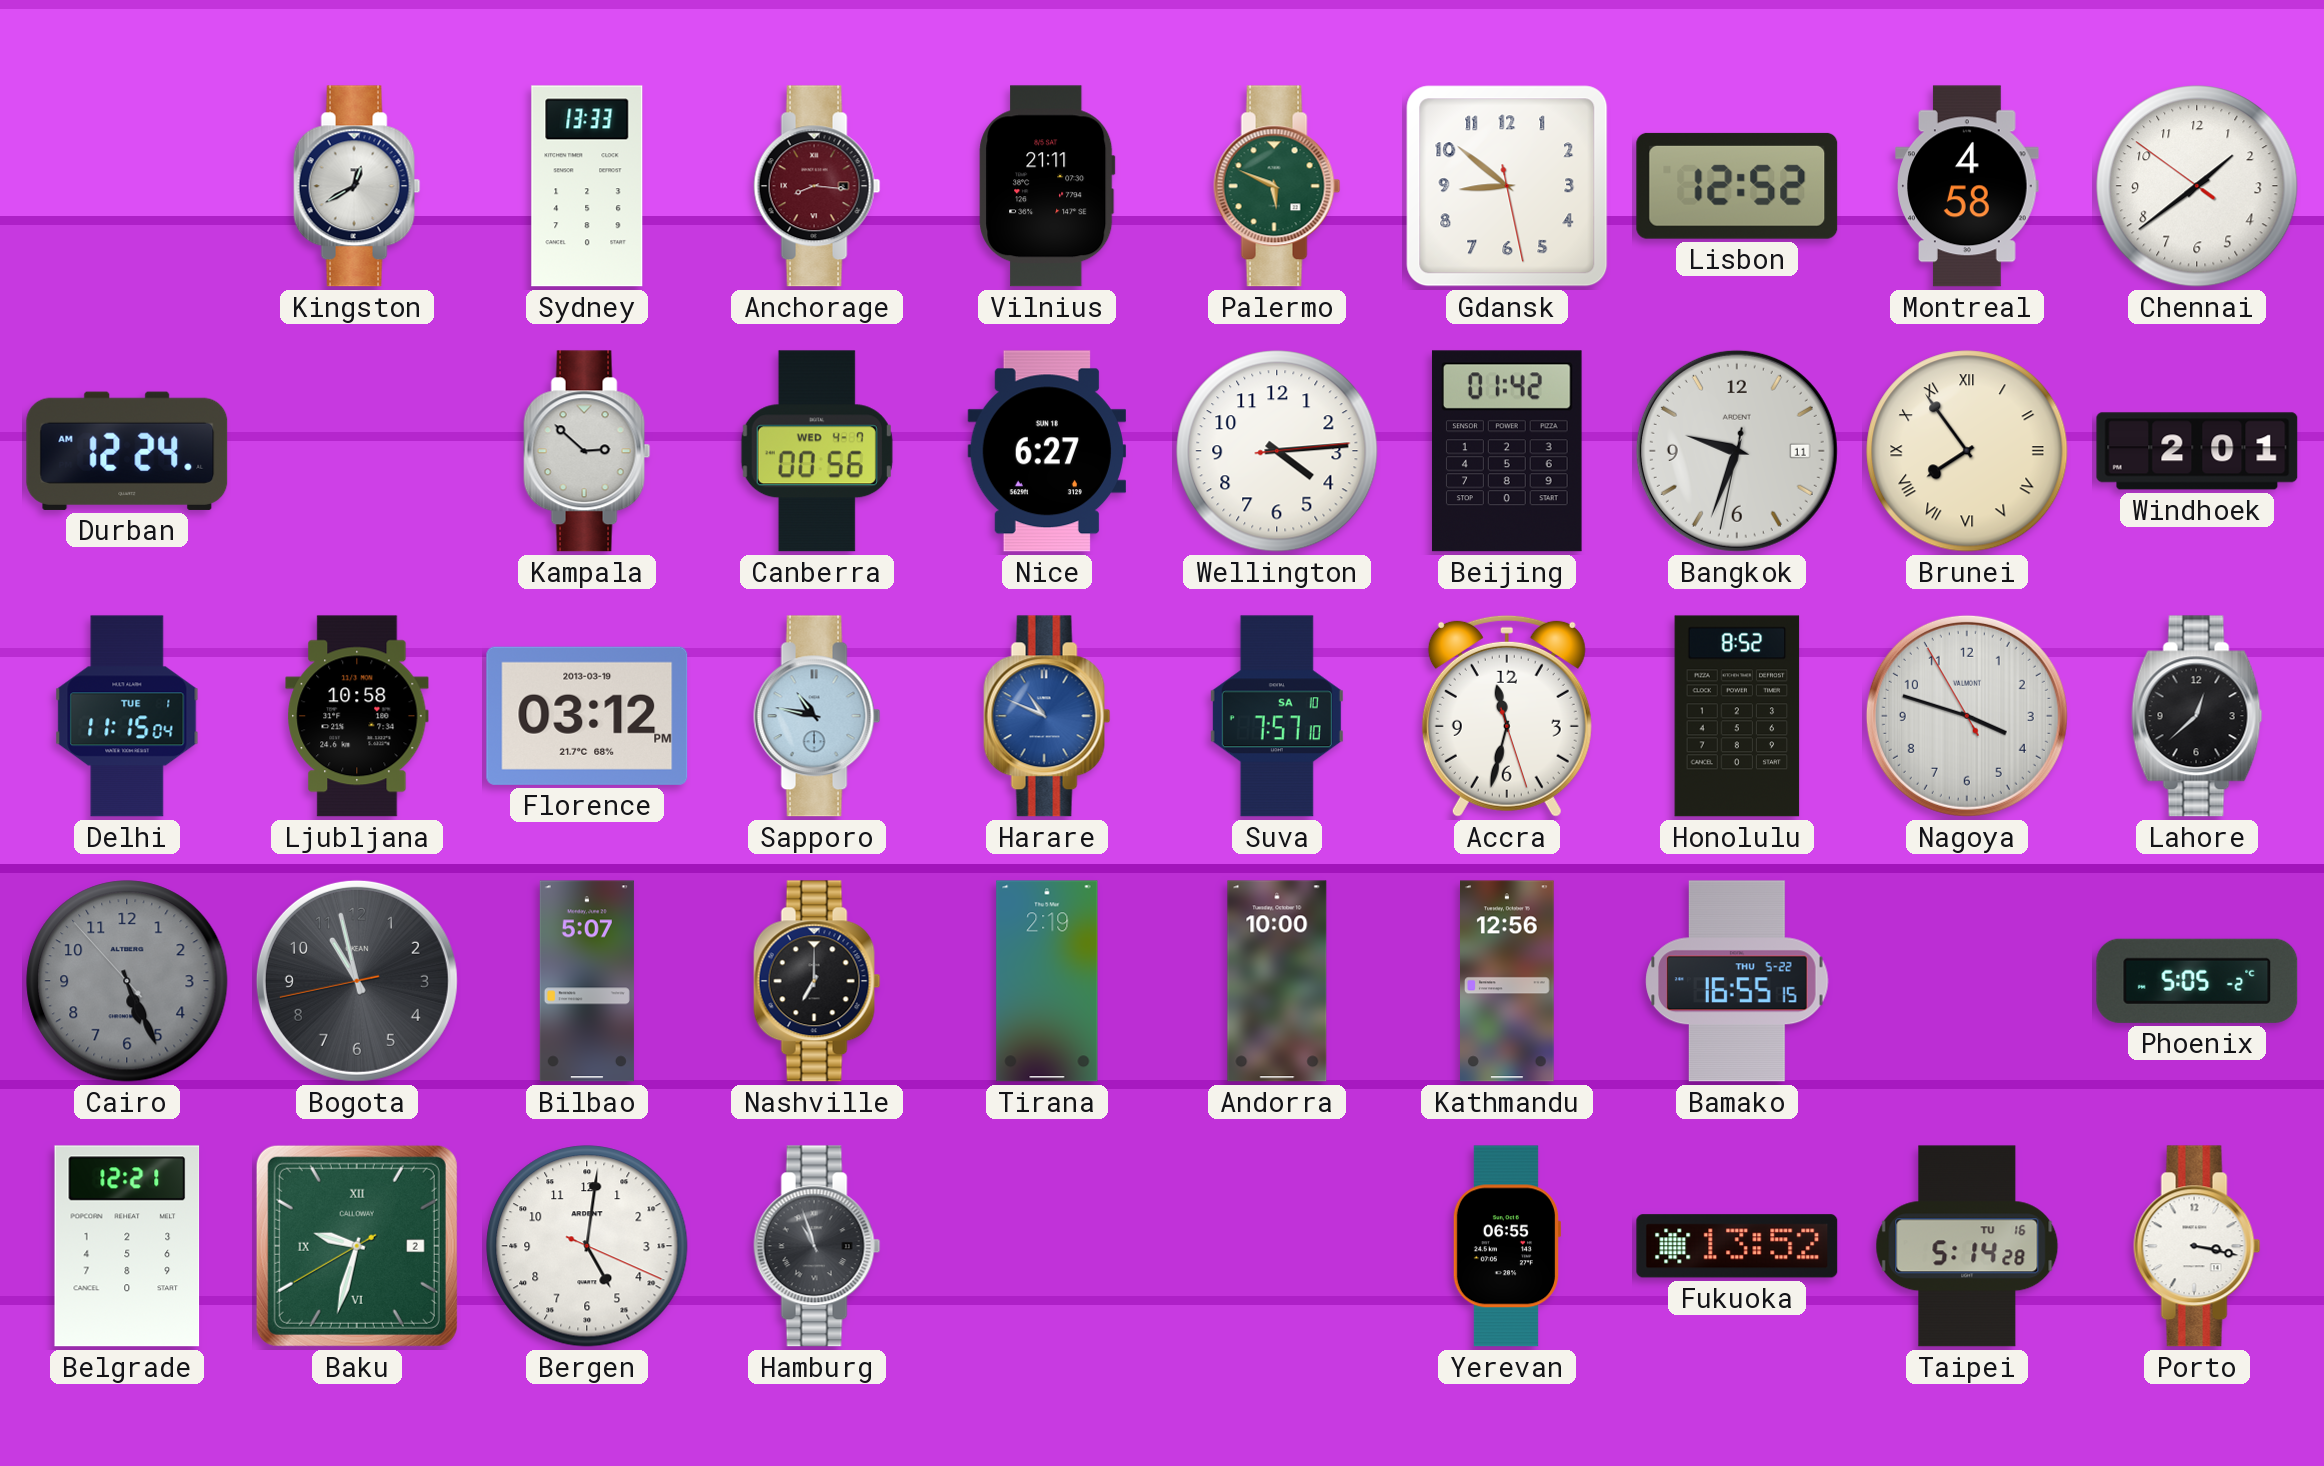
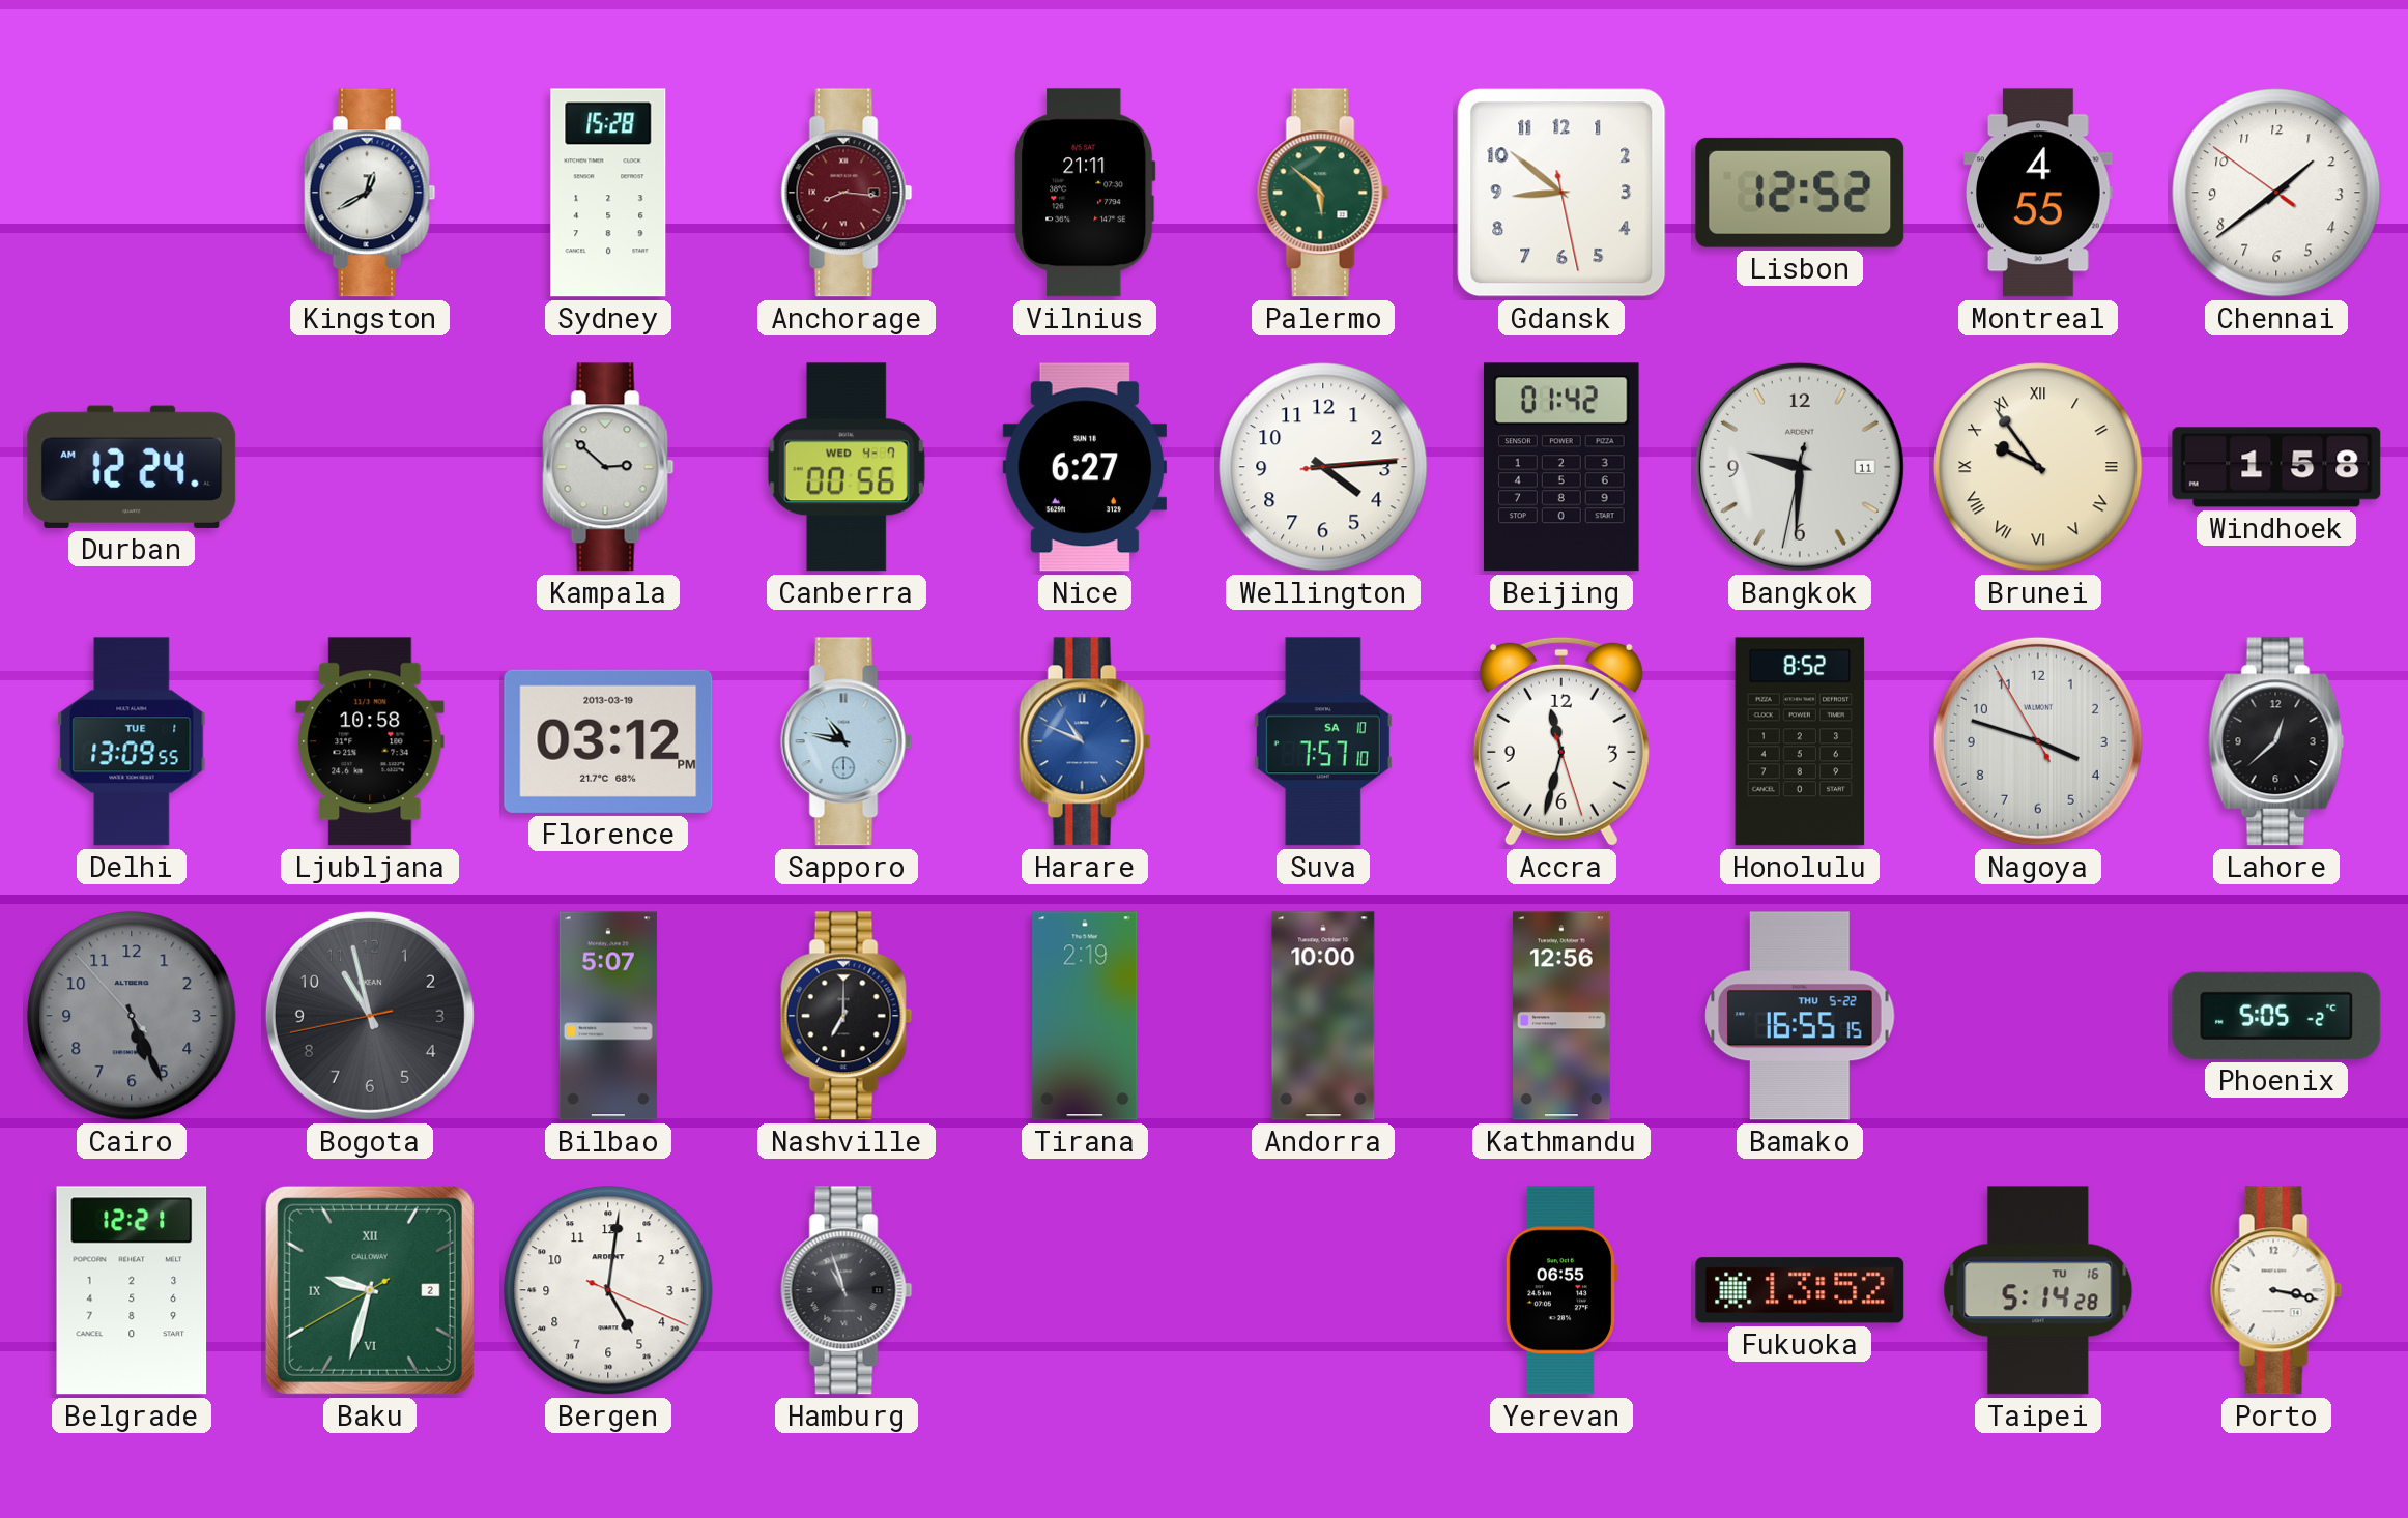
Sydney: 13:33 -> 15:28 (608, 193)
Palermo: 5:49 -> 5:52 (1323, 193)
Montreal: 4:58 -> 4:55 (2038, 193)
Bangkok: 9:33 -> 9:30 (1800, 467)
Brunei: 7:54 -> 9:54 (2038, 467)
Windhoek: 2:01 -> 1:58 (2276, 467)
Delhi: 11:15 -> 13:09 (132, 741)
